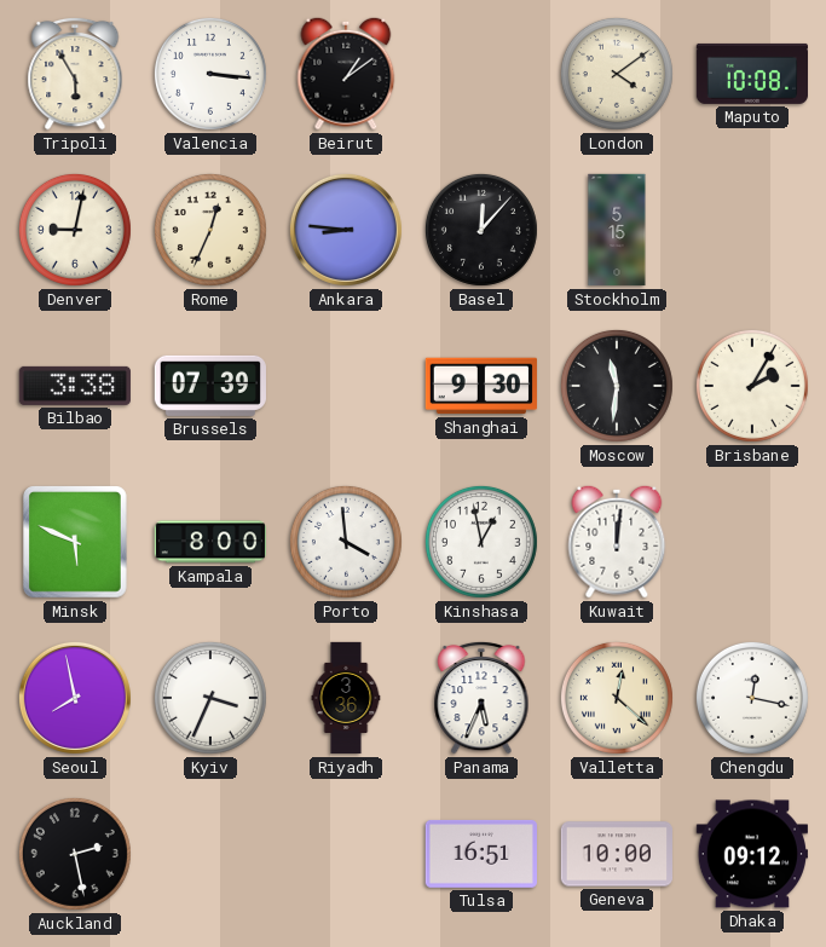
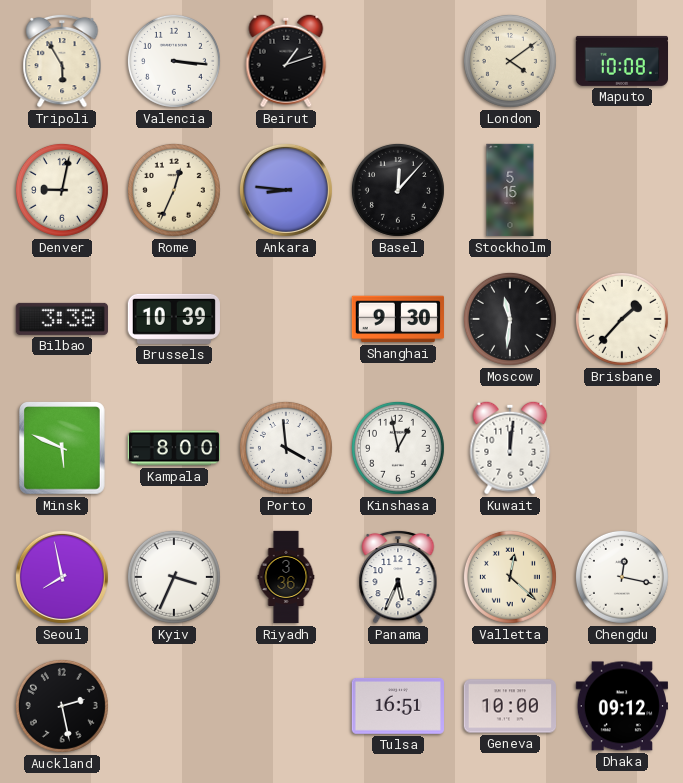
Beirut: 1:09 -> 1:12 (286, 61)
Brussels: 07:39 -> 10:39 (173, 319)
Brisbane: 2:05 -> 1:37 (622, 319)
